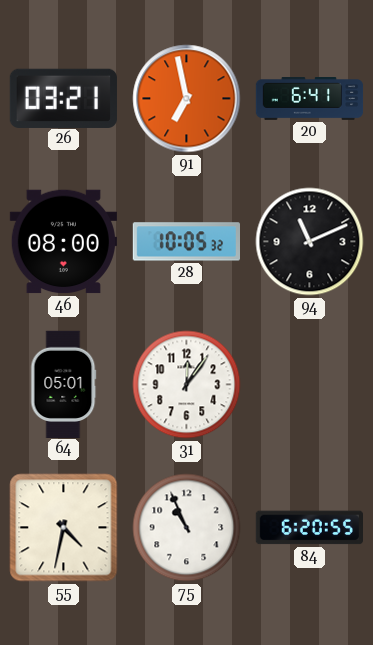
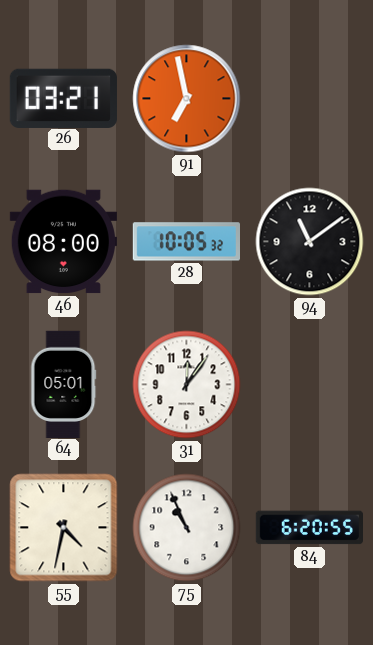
20: 6:41 -> none (310, 99)
94: 11:11 -> 11:09 (310, 242)
